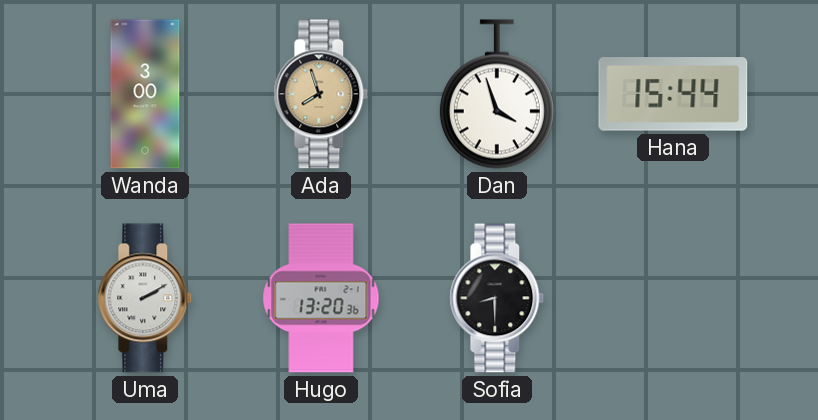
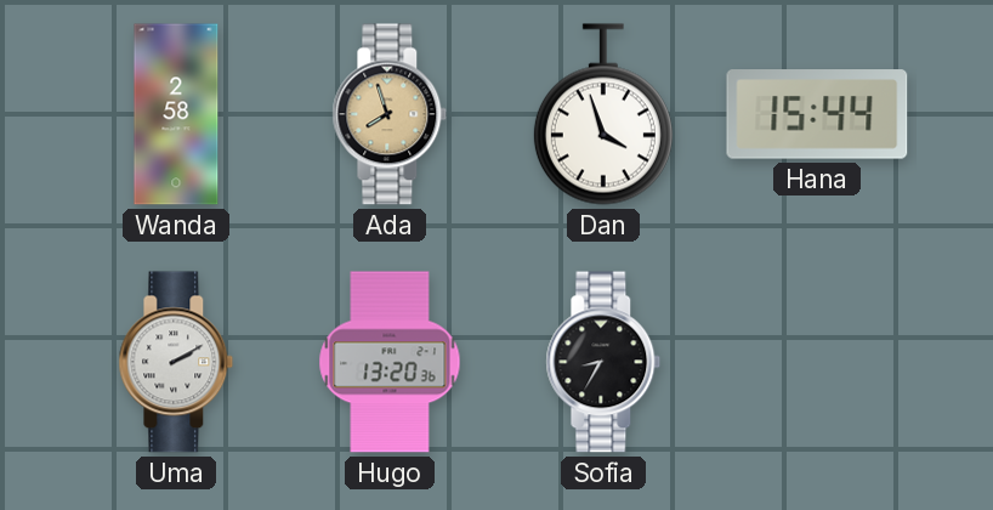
Wanda: 3:00 -> 2:58 (176, 114)
Sofia: 8:30 -> 8:35 (603, 362)
